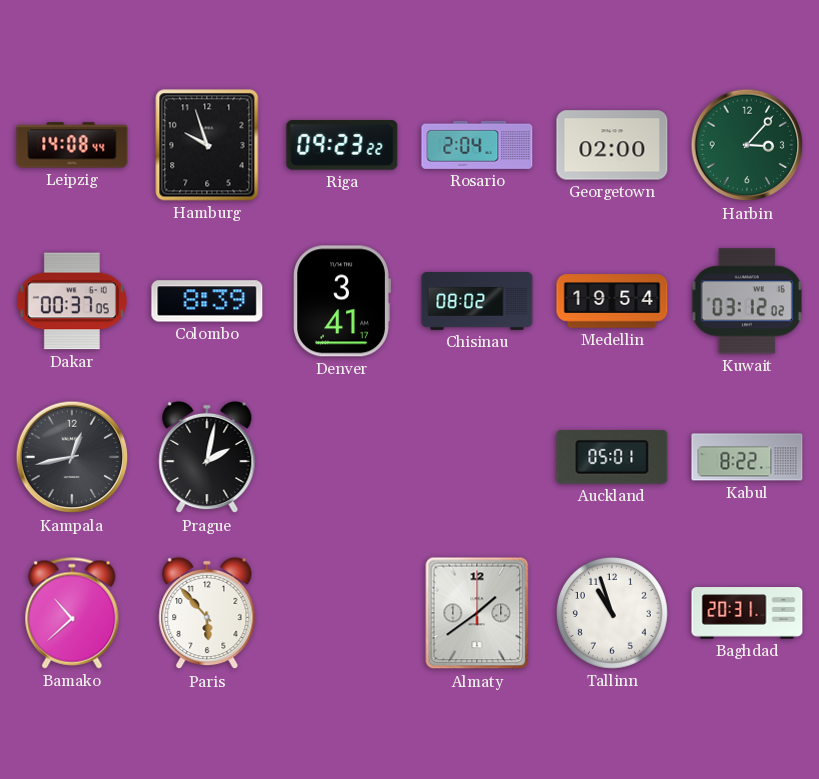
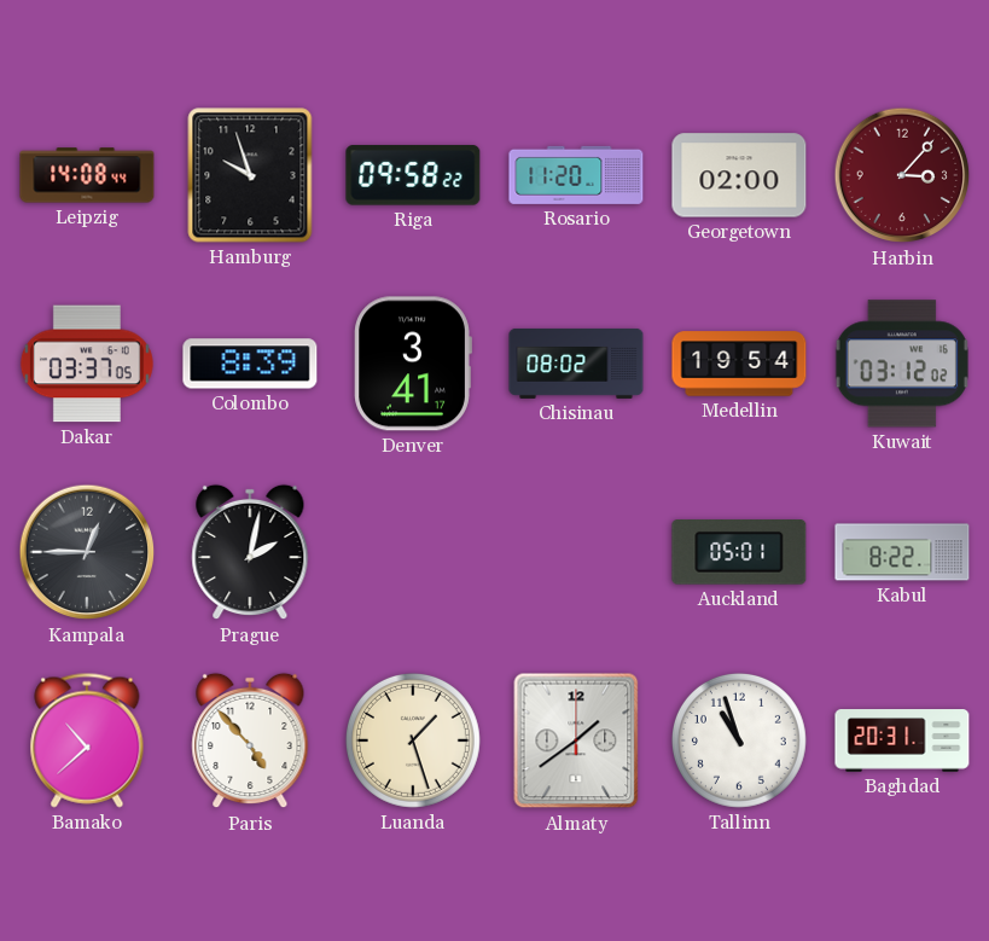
Riga: 09:23 -> 09:58 (413, 175)
Rosario: 2:04 -> 11:20 (576, 175)
Harbin dial: green -> burgundy (902, 175)
Dakar: 00:37 -> 03:37 (87, 364)
Kampala: 12:43 -> 12:45 (87, 552)
Paris: 5:53 -> 4:53 (250, 740)
Luanda: none -> 1:27 (413, 740)
